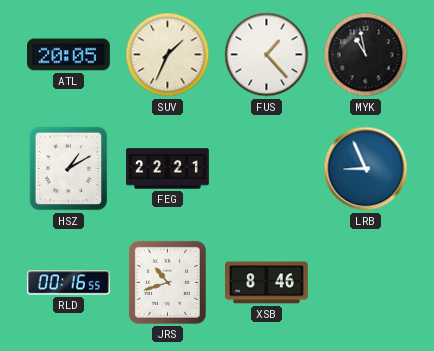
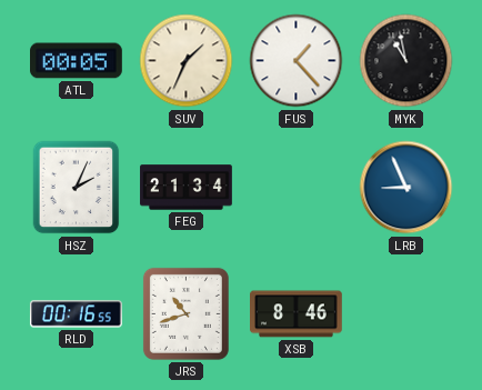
ATL: 20:05 -> 00:05 (77, 61)
HSZ: 1:10 -> 2:04 (77, 188)
FEG: 22:21 -> 21:34 (187, 188)
